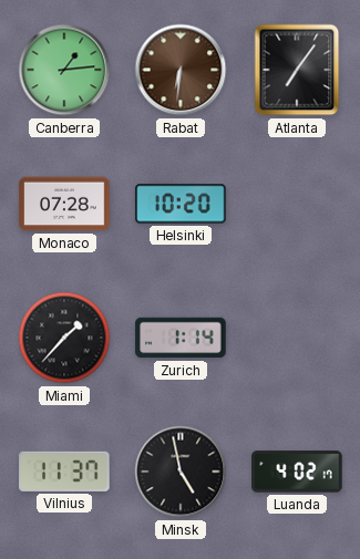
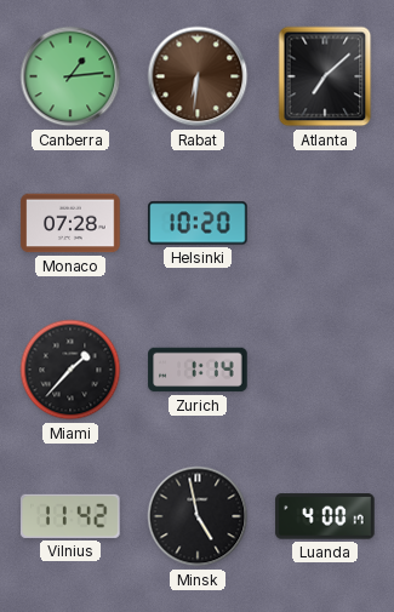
Atlanta: 7:06 -> 7:08 (325, 76)
Vilnius: 11:37 -> 11:42 (72, 516)
Luanda: 4:02 -> 4:00 (325, 516)
